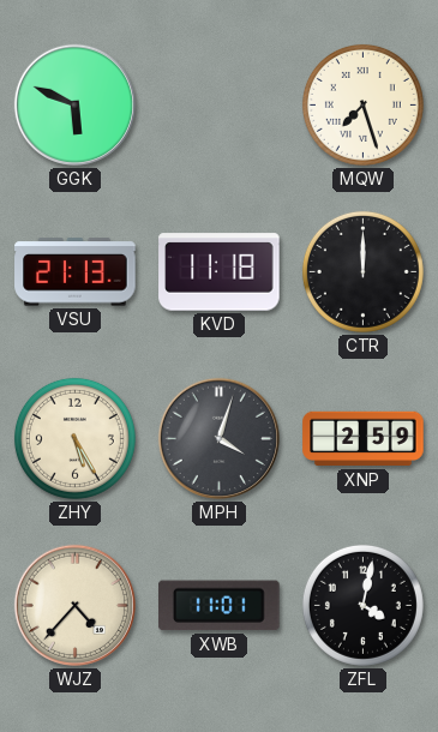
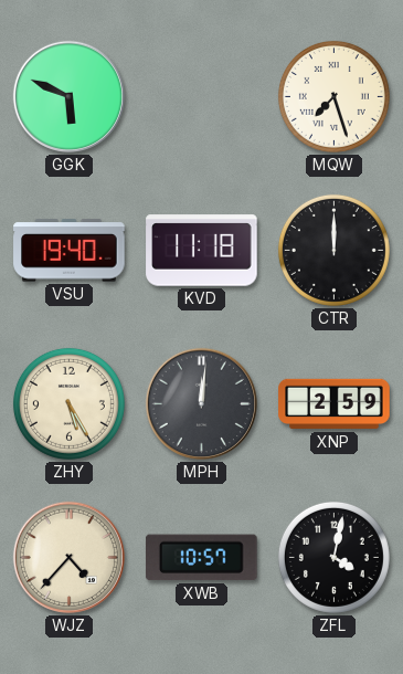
VSU: 21:13 -> 19:40 (70, 251)
MPH: 4:03 -> 12:01 (201, 403)
XWB: 11:01 -> 10:57 (202, 558)
